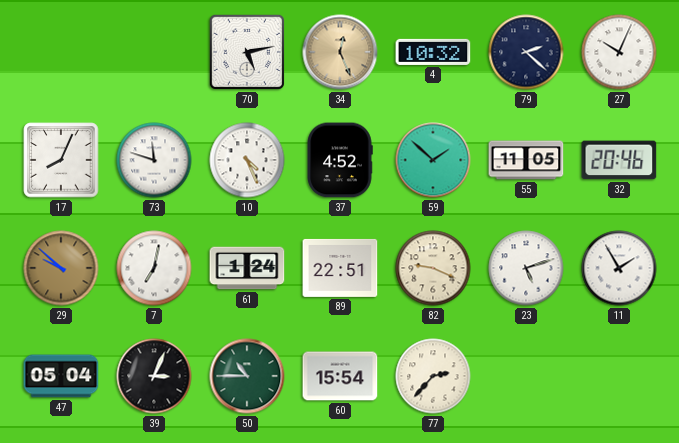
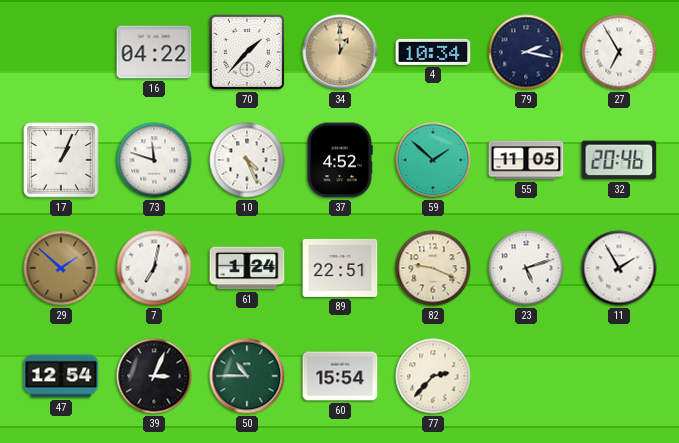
16: none -> 04:22 (154, 52)
70: 5:13 -> 1:37 (247, 52)
34: 12:26 -> 1:00 (340, 52)
4: 10:32 -> 10:34 (433, 52)
79: 2:22 -> 2:17 (526, 52)
27: 10:04 -> 6:55 (619, 52)
17: 8:04 -> 1:04 (61, 160)
29: 9:52 -> 1:52 (61, 268)
47: 05:04 -> 12:54 (61, 376)
